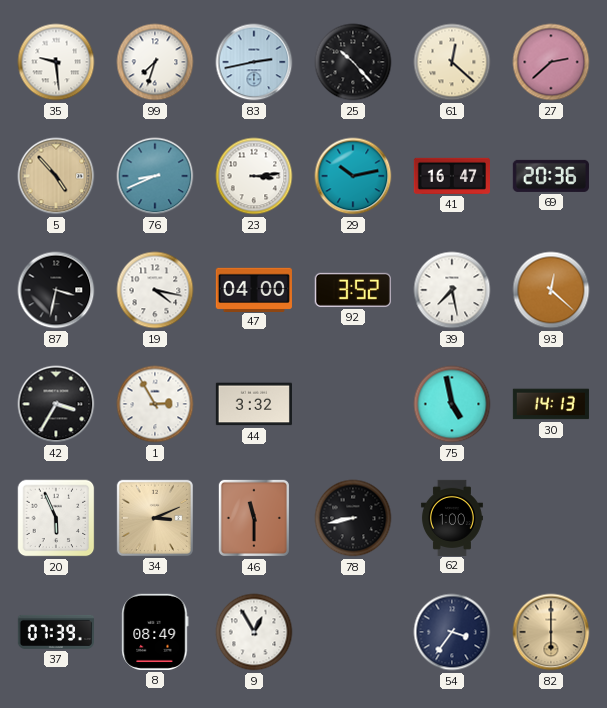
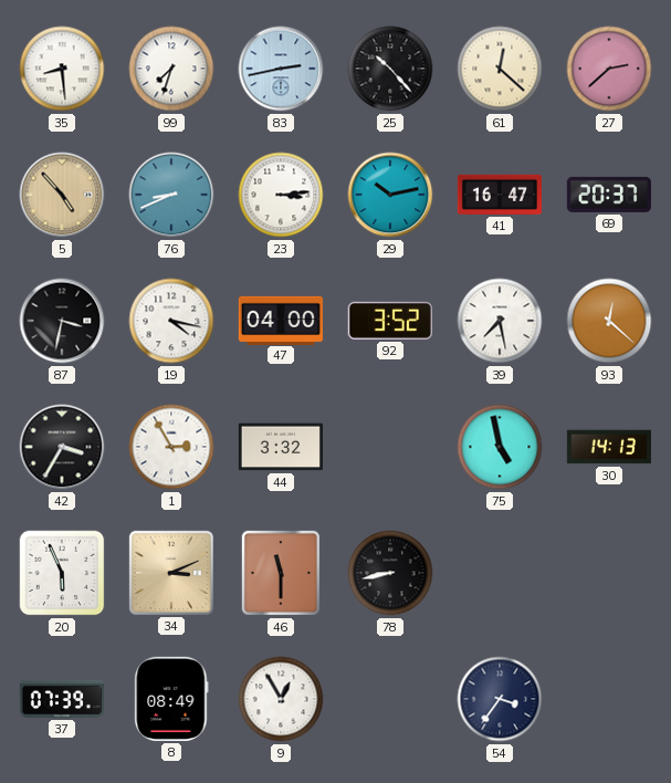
35: 9:29 -> 8:29 (62, 69)
69: 20:36 -> 20:37 (609, 195)
62: 1:00 -> none (452, 517)
82: 6:00 -> none (551, 632)
